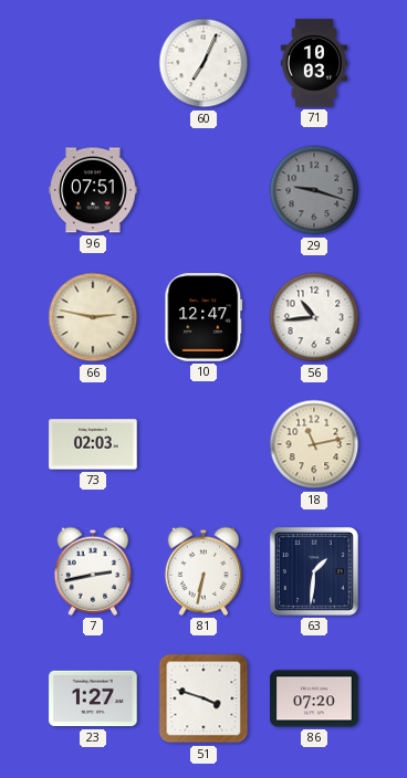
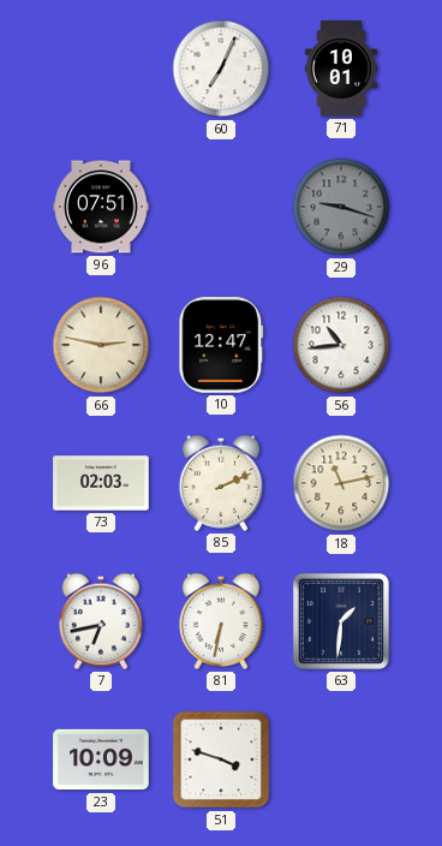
71: 10:03 -> 10:01 (340, 68)
85: none -> 2:11 (220, 483)
7: 2:43 -> 6:43 (100, 621)
23: 1:27 -> 10:09 (101, 759)
86: 07:20 -> none (314, 698)
